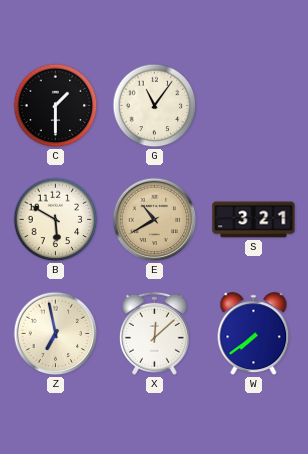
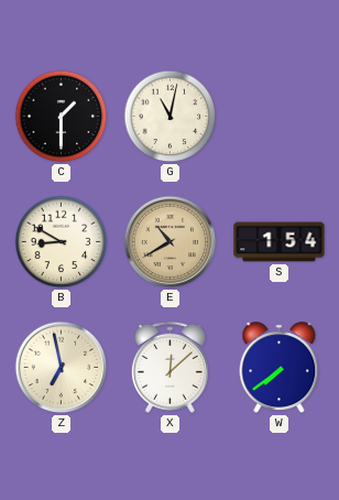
G: 11:06 -> 11:02 (171, 117)
B: 5:50 -> 8:50 (62, 242)
S: 3:21 -> 1:54 (280, 242)
